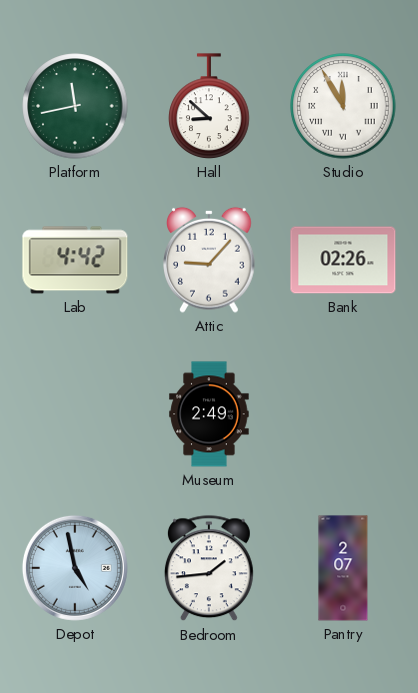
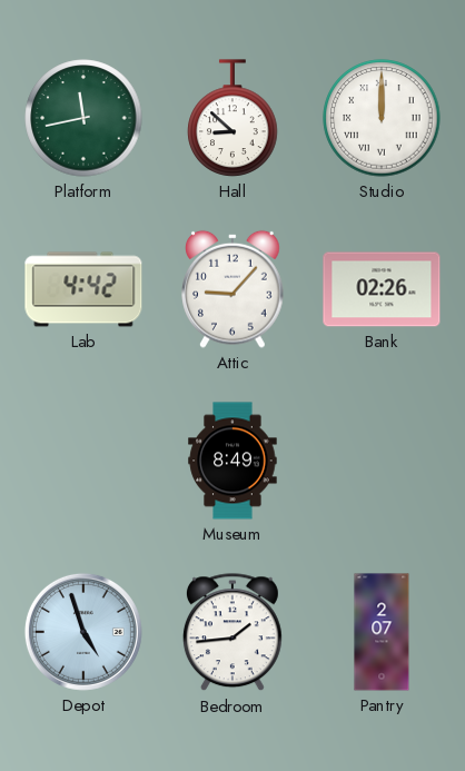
Studio: 11:55 -> 12:00 (382, 118)
Museum: 2:49 -> 8:49 (233, 461)
Depot: 4:58 -> 4:57 (83, 632)
